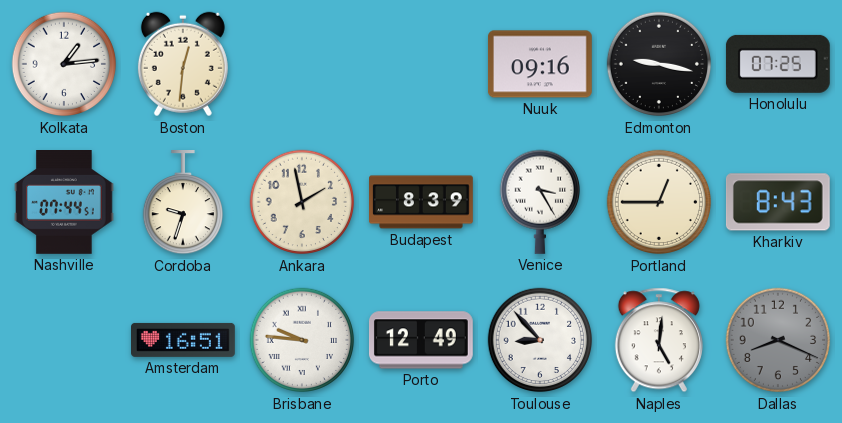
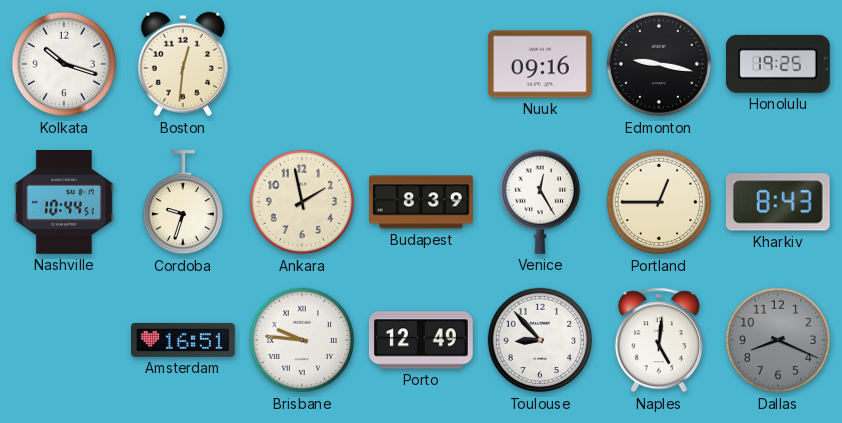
Kolkata: 1:14 -> 10:18 (64, 64)
Honolulu: 07:25 -> 19:25 (778, 64)
Nashville: 07:44 -> 10:44 (64, 203)
Venice: 3:25 -> 12:25 (539, 202)
